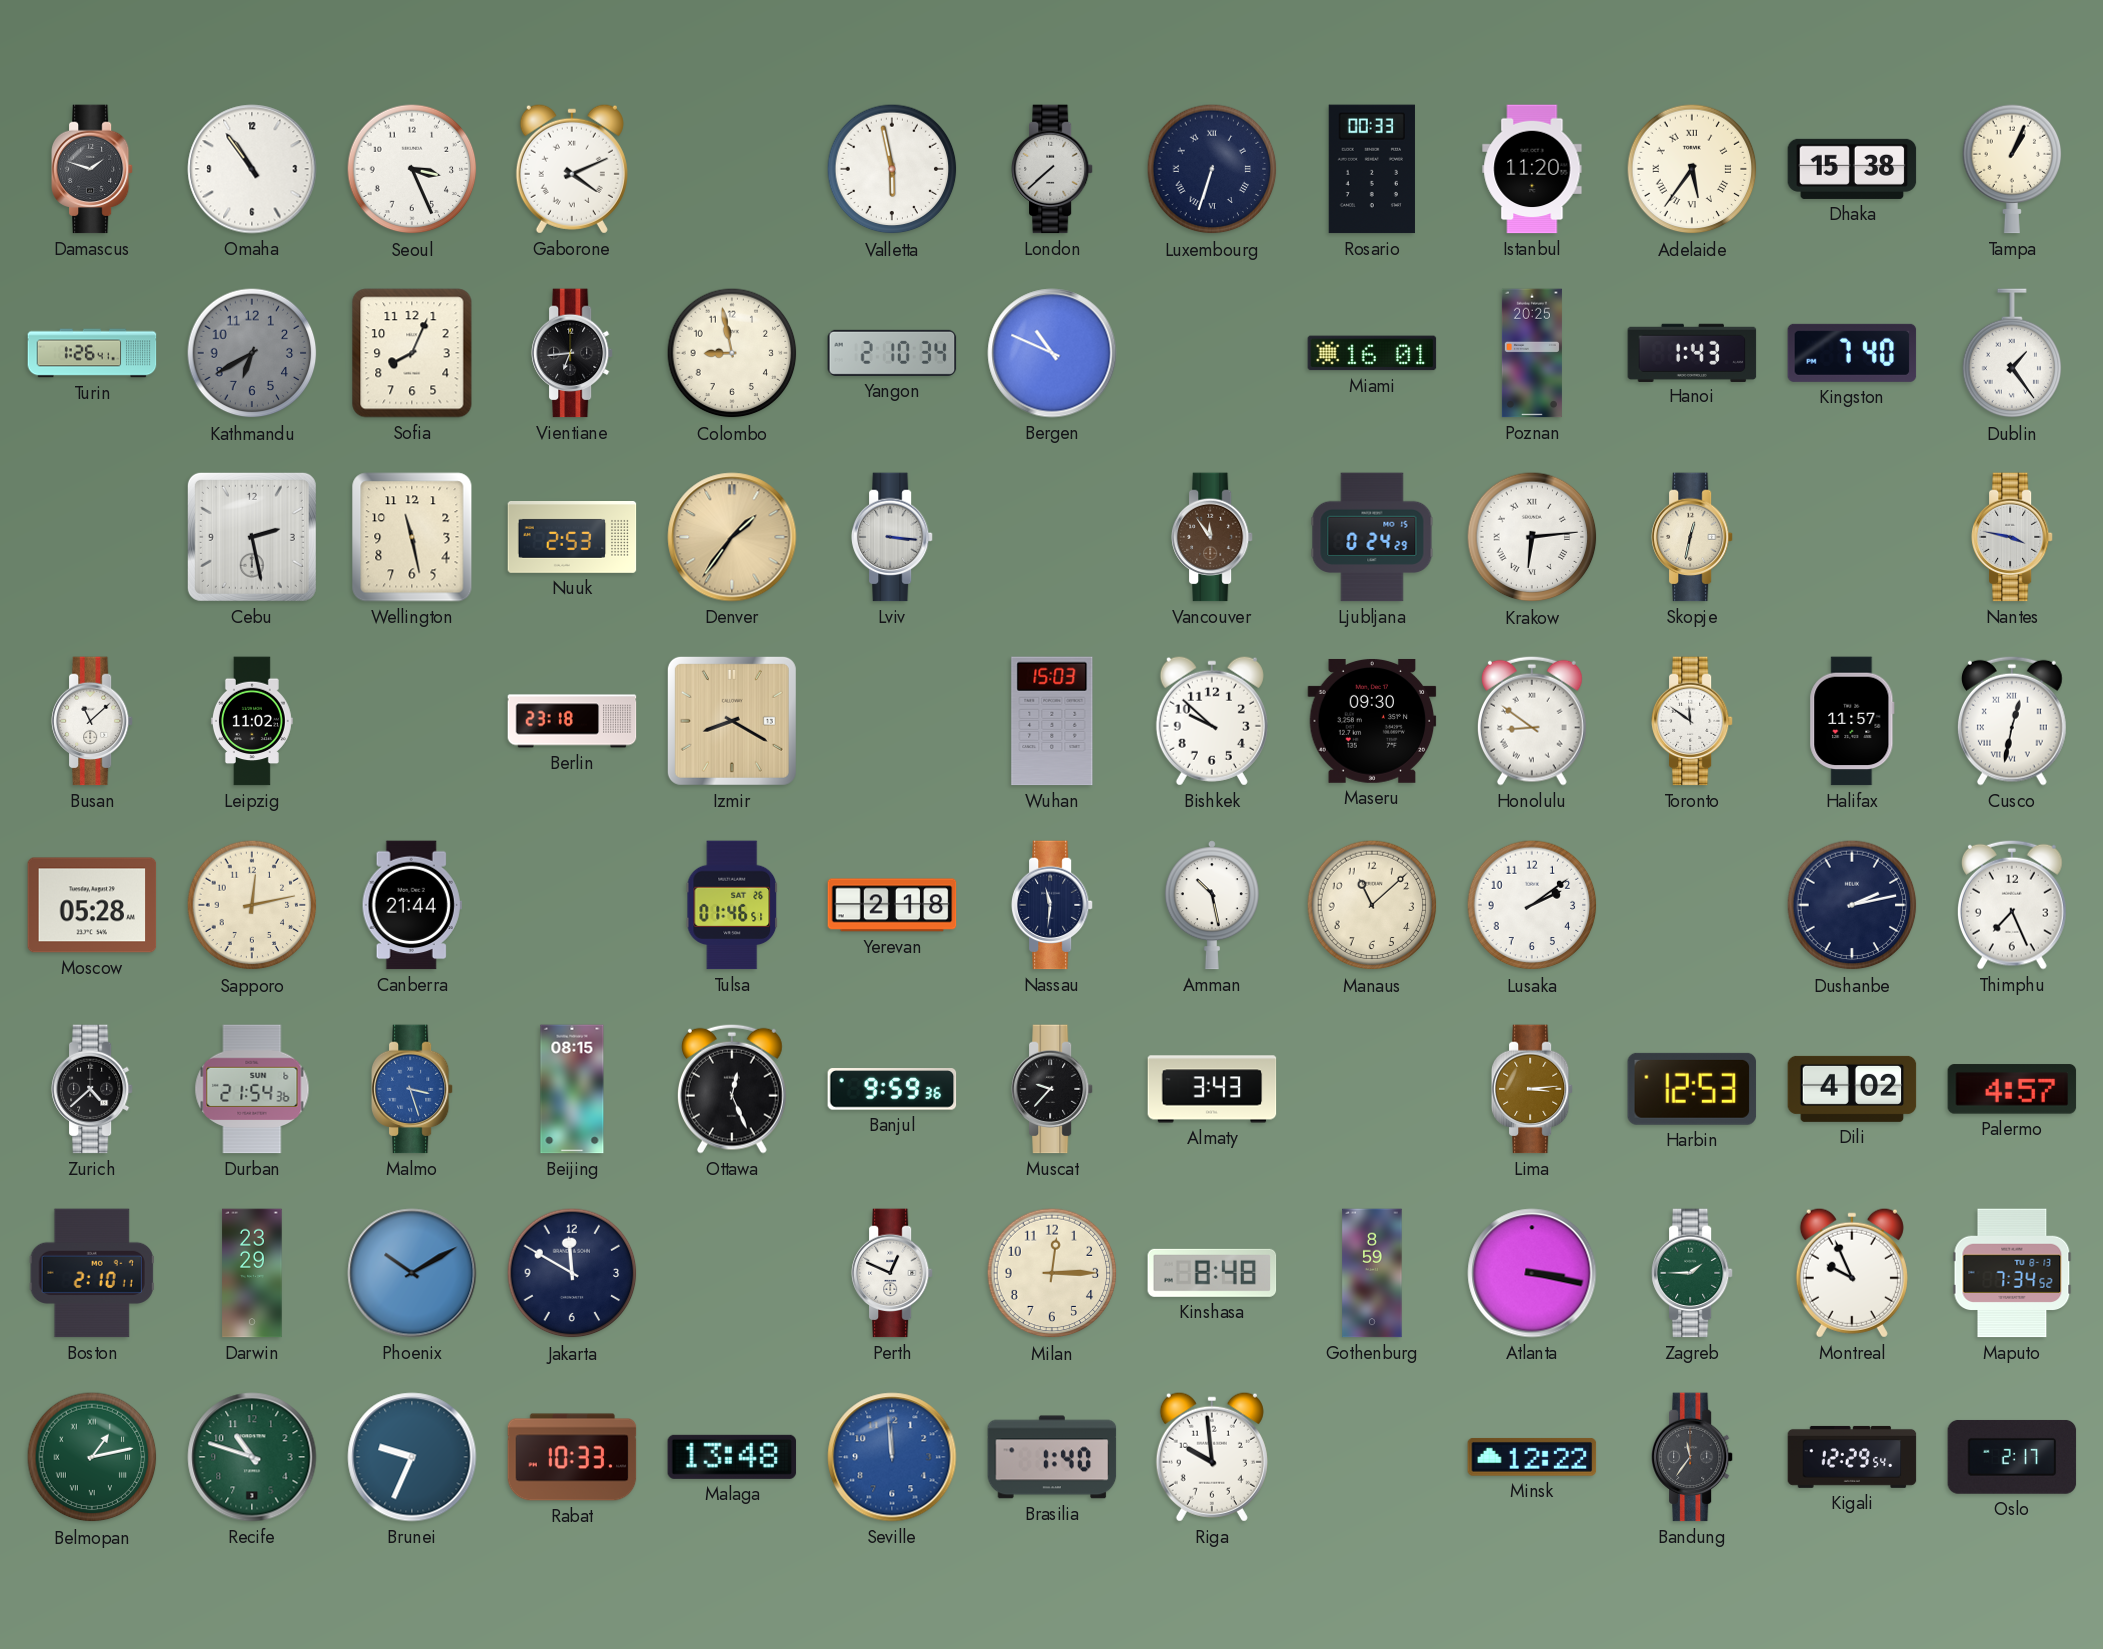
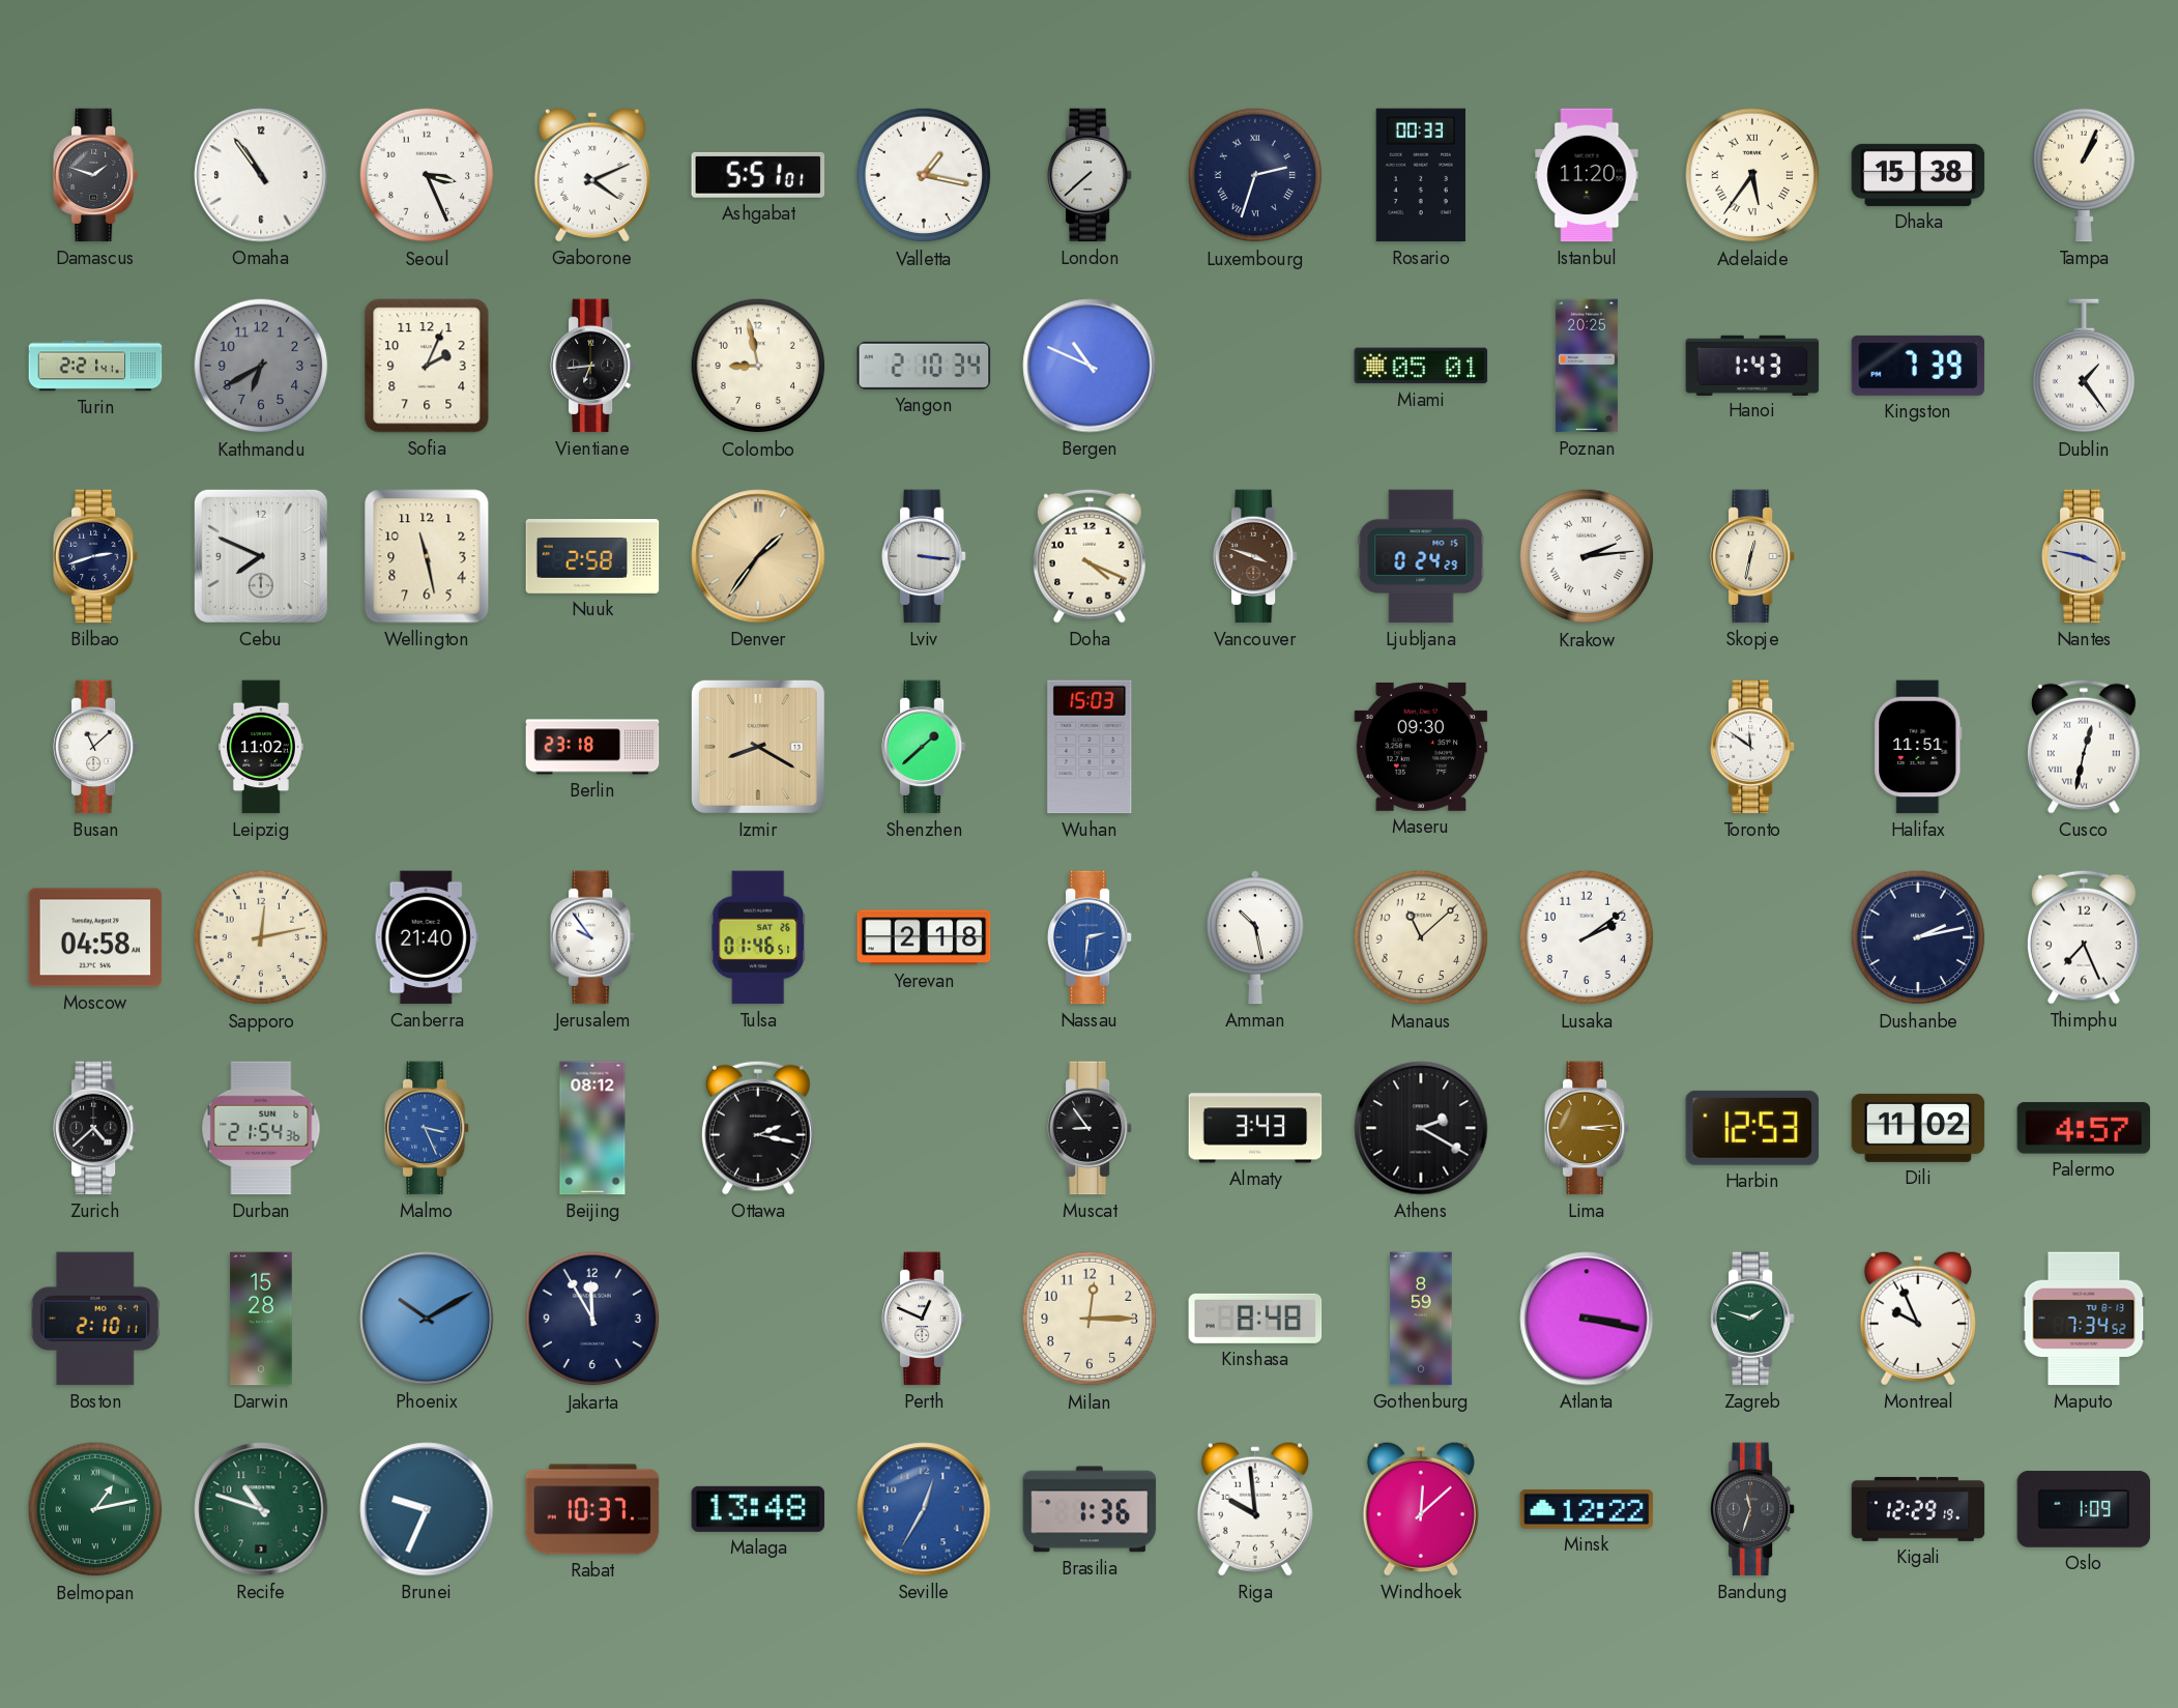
Ashgabat: none -> 5:51 (758, 175)
Valletta: 5:58 -> 1:17 (924, 175)
Luxembourg: 6:33 -> 2:33 (1255, 175)
Turin: 1:26 -> 2:21 (95, 366)
Sofia: 8:04 -> 2:04 (427, 366)
Miami: 16:01 -> 05:01 (1421, 366)
Kingston: 7:40 -> 7:39 (1918, 366)
Bilbao: none -> 2:42 (95, 556)
Cebu: 2:28 -> 7:49 (261, 556)
Nuuk: 2:53 -> 2:58 (592, 557)
Doha: none -> 4:19 (1090, 556)
Vancouver: 11:54 -> 3:48 (1255, 556)
Krakow: 6:14 -> 2:14 (1587, 556)
Shenzhen: none -> 1:38 (924, 747)
Bishkek: 9:52 -> none (1212, 721)
Honolulu: 8:51 -> none (1532, 721)
Halifax: 11:57 -> 11:51 (1918, 747)
Moscow: 05:28 -> 04:58 (95, 937)
Canberra: 21:44 -> 21:40 (427, 937)
Jerusalem: none -> 9:54 (592, 937)
Nassau: 11:31 -> 2:31 (1090, 937)
Nassau dial: navy -> blue (1090, 937)
Malmo: 3:27 -> 3:26 (427, 1128)
Beijing: 08:15 -> 08:12 (592, 1128)
Ottawa: 12:26 -> 2:17 (758, 1128)
Banjul: 9:59 -> none (892, 1089)
Muscat: 9:37 -> 8:54 (1090, 1128)
Athens: none -> 2:20 (1421, 1128)
Dili: 4:02 -> 11:02 (1918, 1128)
Darwin: 23:29 -> 15:28 (261, 1319)
Jakarta: 11:50 -> 11:55 (592, 1319)
Zagreb: 1:45 -> 1:48 (1752, 1319)
Rabat: 10:33 -> 10:37 (592, 1509)
Seville: 11:59 -> 12:35 (924, 1509)
Brasilia: 1:40 -> 1:36 (1090, 1509)
Windhoek: none -> 12:08 (1421, 1509)
Bandung: 11:36 -> 11:33 (1752, 1509)
Kigali: 12:29:54 -> 12:29:19 (1918, 1509)
Oslo: 2:17 -> 1:09 (2084, 1509)
